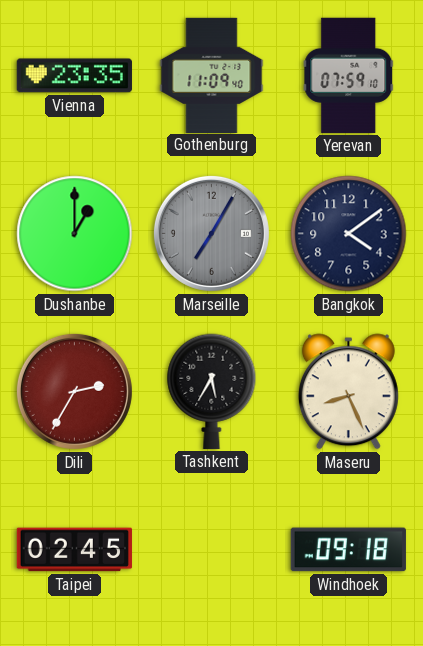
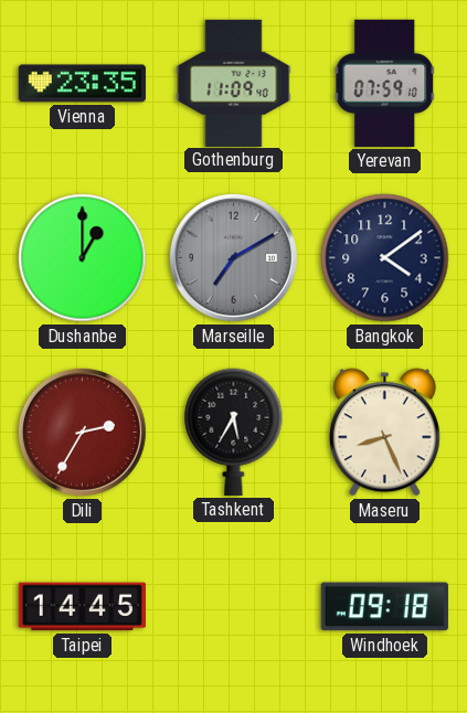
Marseille: 7:05 -> 7:10 (233, 257)
Taipei: 02:45 -> 14:45 (82, 607)
